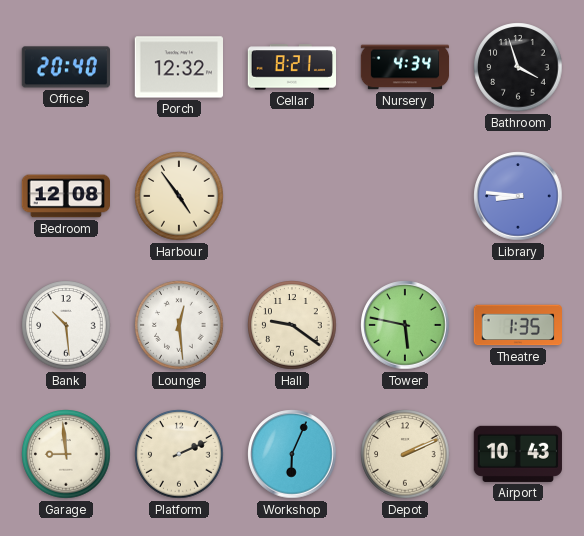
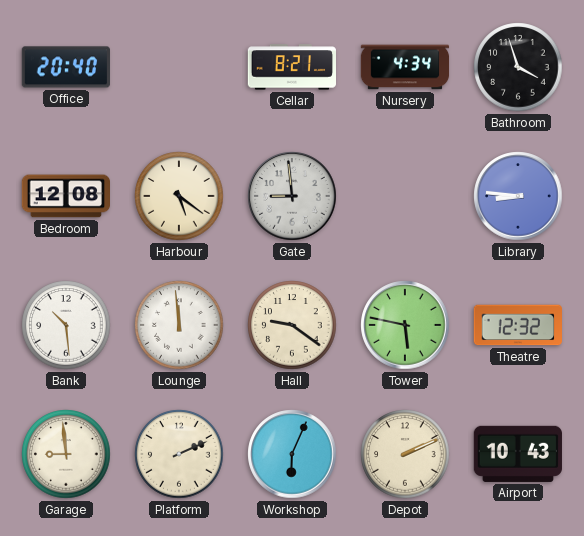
Porch: 12:32 -> none (178, 67)
Harbour: 4:54 -> 5:21 (179, 196)
Gate: none -> 8:59 (292, 196)
Lounge: 12:29 -> 11:59 (179, 325)
Theatre: 1:35 -> 12:32 (517, 325)
